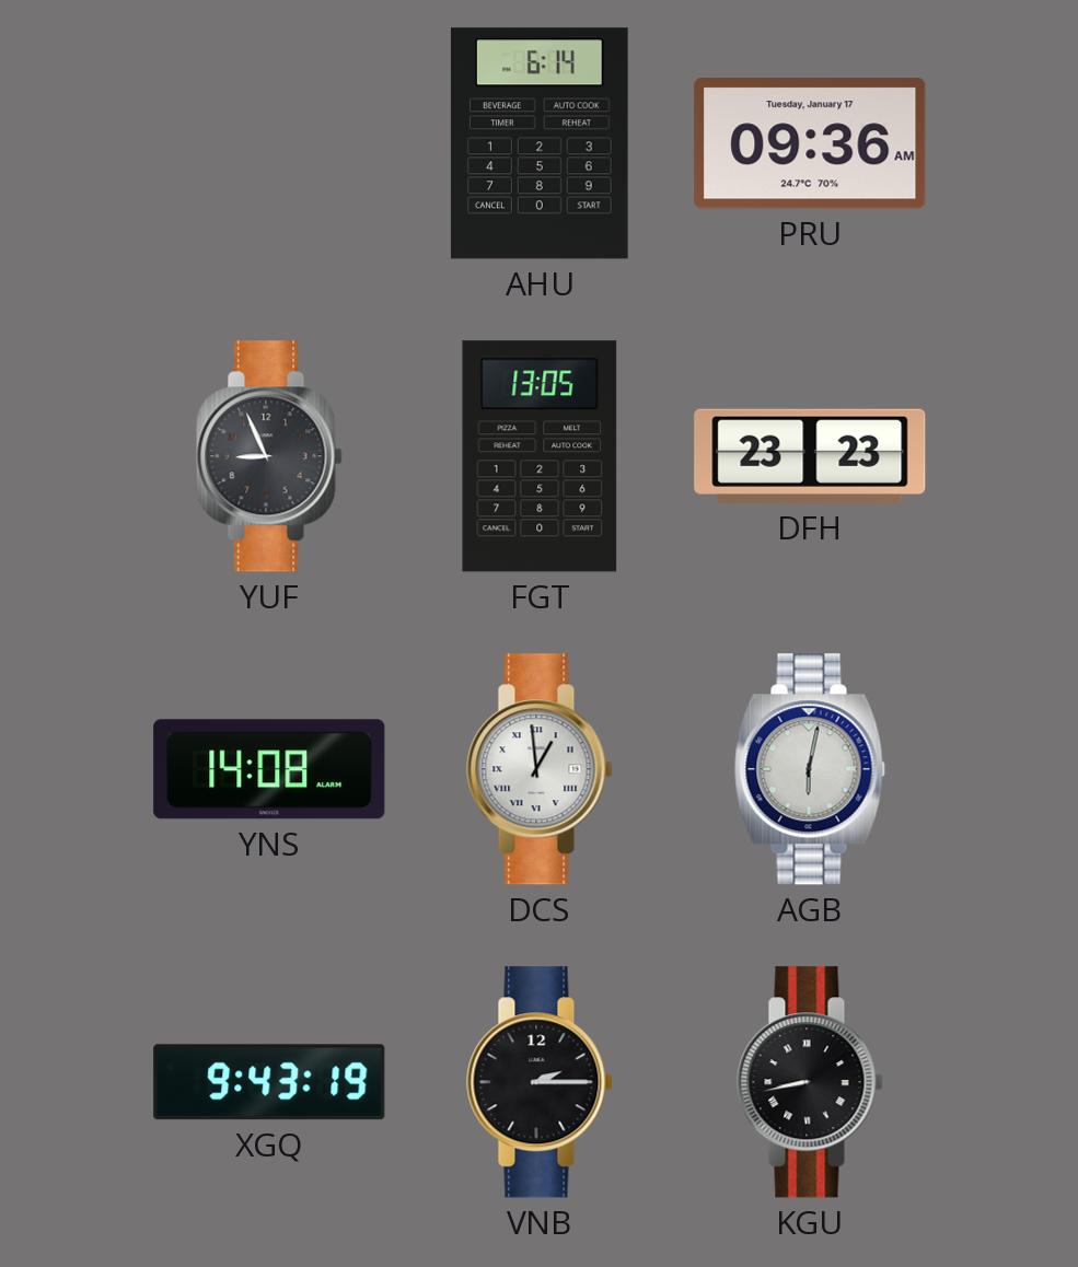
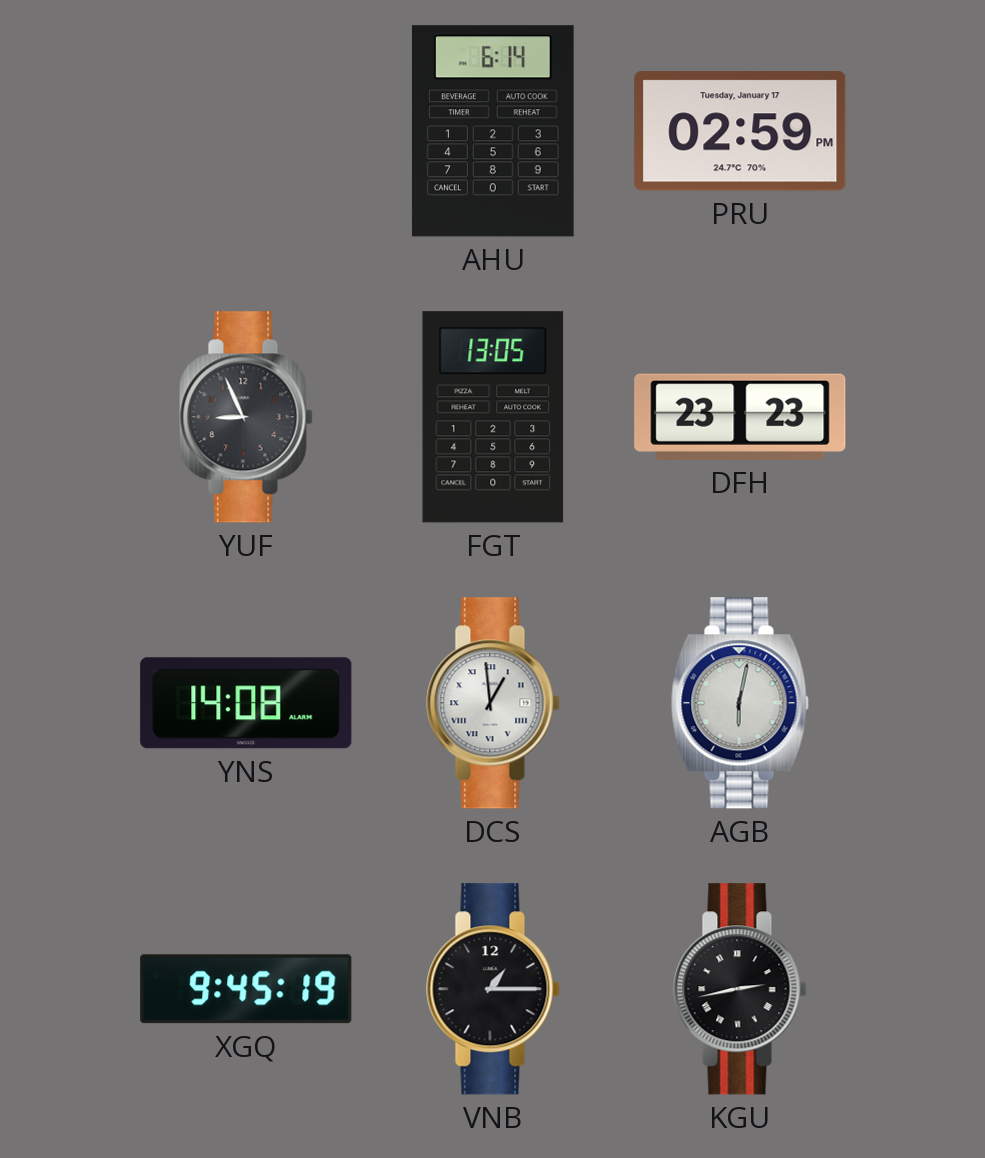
PRU: 09:36 -> 02:59 (740, 131)
XGQ: 9:43 -> 9:45 (246, 989)
VNB: 2:15 -> 1:15 (493, 989)
KGU: 8:43 -> 2:43 (740, 989)
